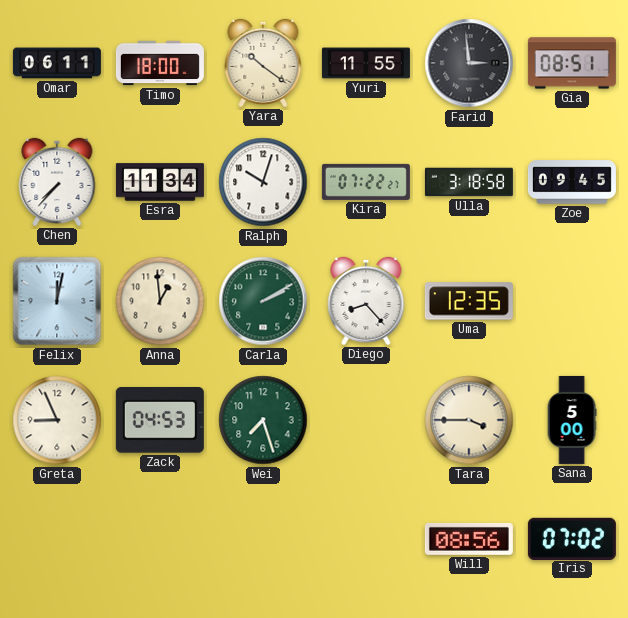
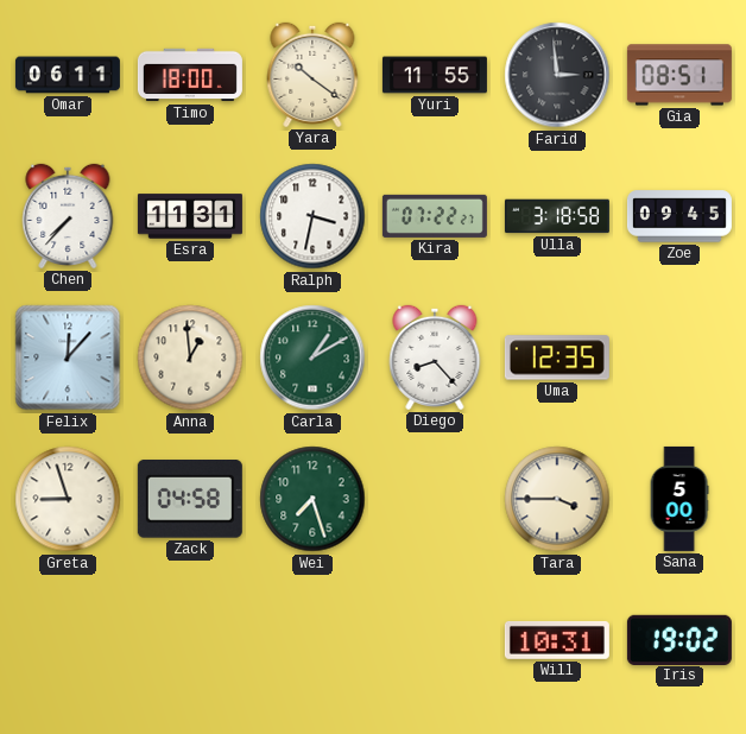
Esra: 11:34 -> 11:31 (190, 216)
Ralph: 10:03 -> 3:32 (312, 216)
Felix: 12:02 -> 12:07 (68, 357)
Carla: 2:10 -> 1:10 (312, 357)
Greta: 8:56 -> 8:57 (68, 499)
Zack: 04:53 -> 04:58 (190, 499)
Will: 08:56 -> 10:31 (557, 640)
Iris: 07:02 -> 19:02 (679, 639)
